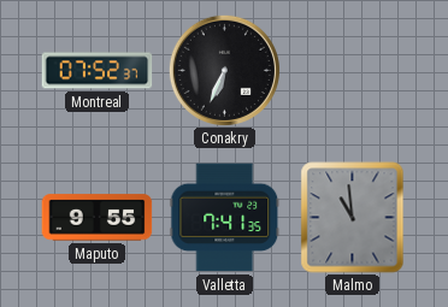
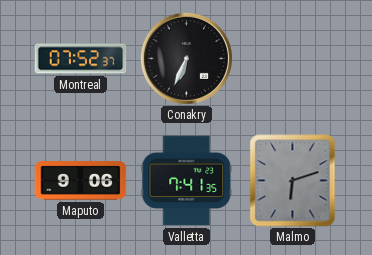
Maputo: 9:55 -> 9:06 (81, 181)
Malmo: 10:59 -> 6:12 (293, 181)
